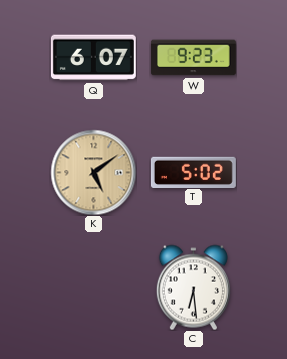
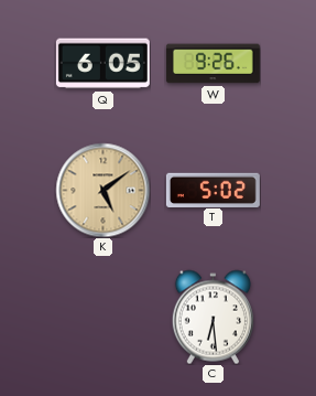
Q: 6:07 -> 6:05 (102, 64)
W: 9:23 -> 9:26 (213, 64)
